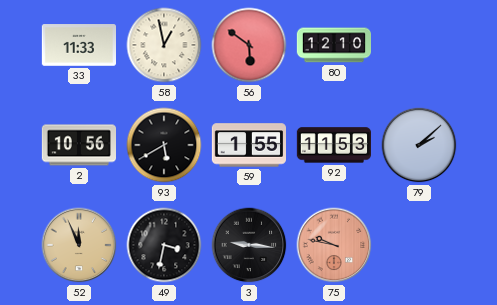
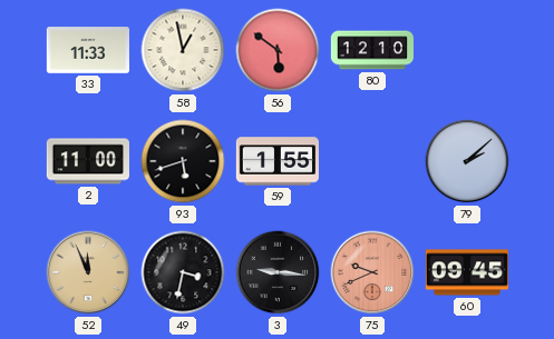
2: 10:56 -> 11:00 (87, 161)
93: 5:40 -> 5:42 (183, 161)
92: 11:53 -> none (333, 145)
75: 9:47 -> 9:41 (372, 272)
60: none -> 09:45 (466, 272)
